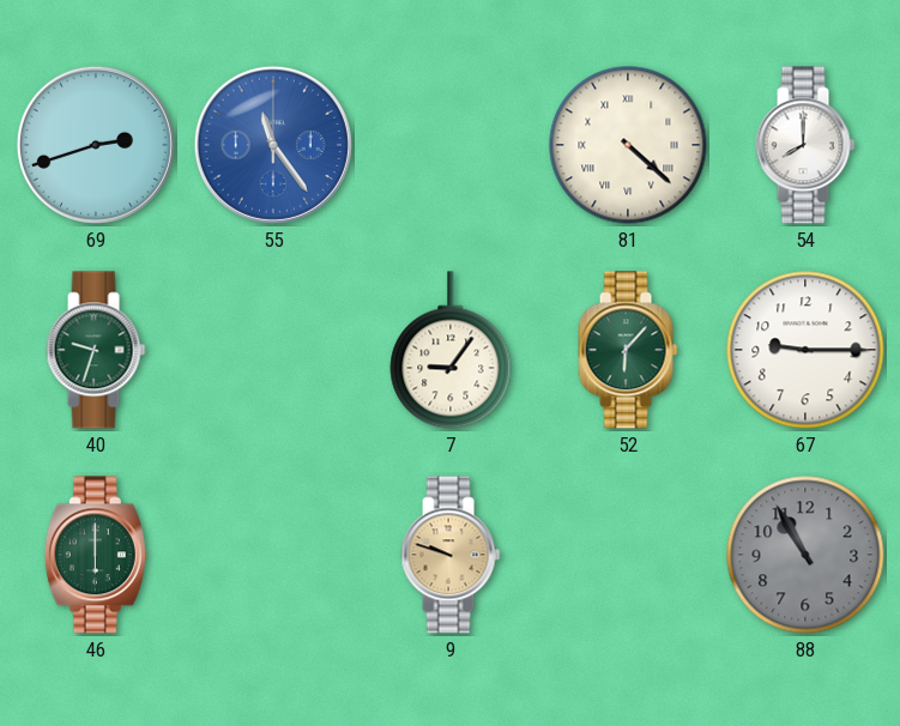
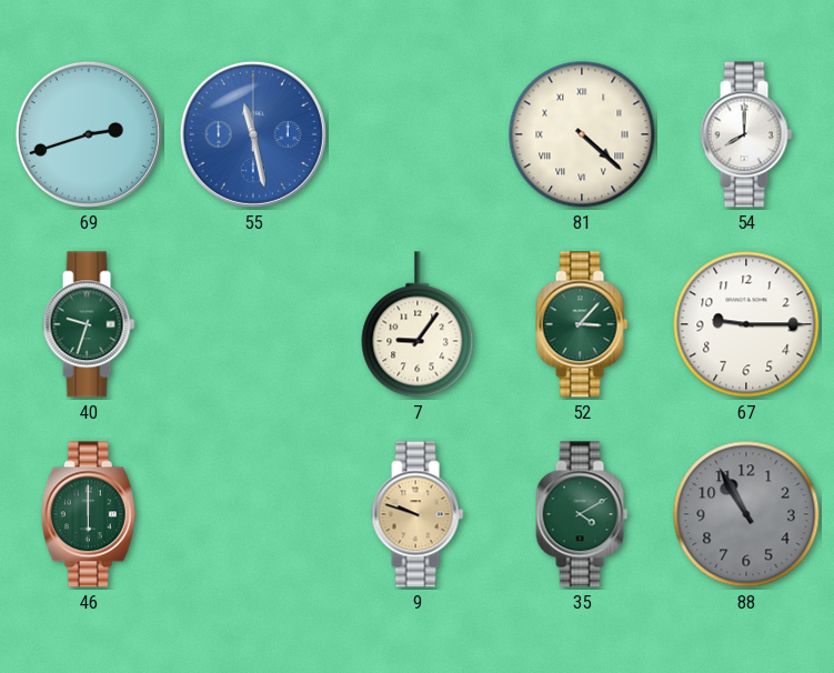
55: 11:24 -> 11:28 (253, 134)
52: 6:07 -> 3:07 (582, 324)
35: none -> 4:10 (582, 514)
